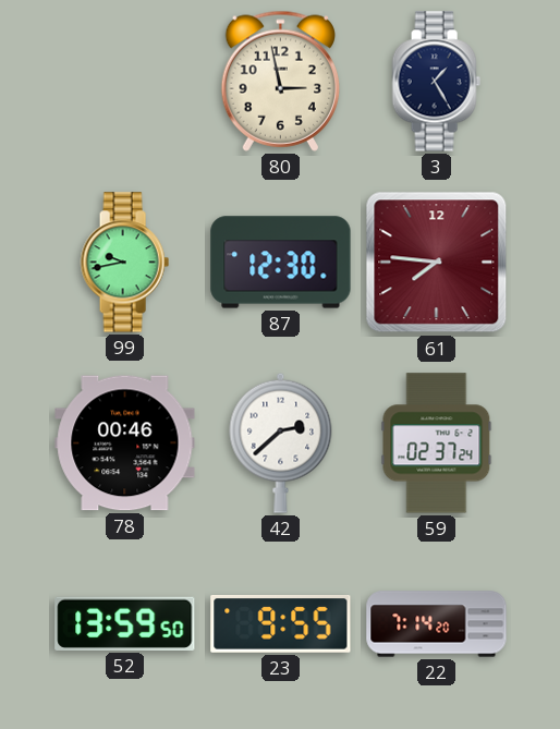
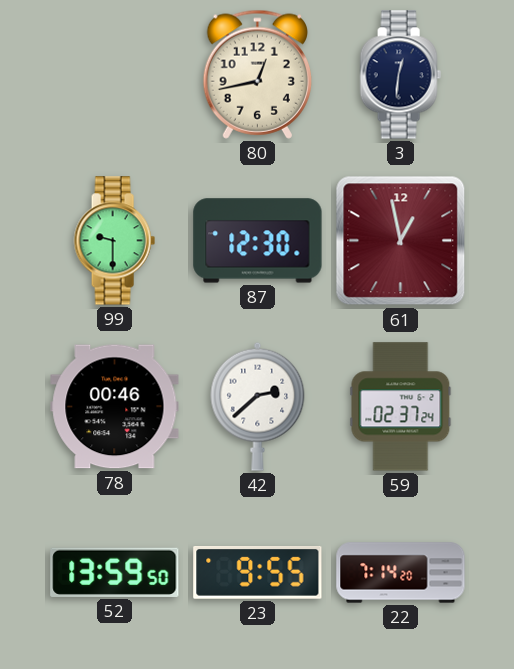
80: 2:58 -> 12:43 (257, 74)
3: 1:25 -> 12:31 (400, 75)
99: 9:43 -> 9:30 (114, 241)
61: 7:46 -> 12:58 (401, 241)
